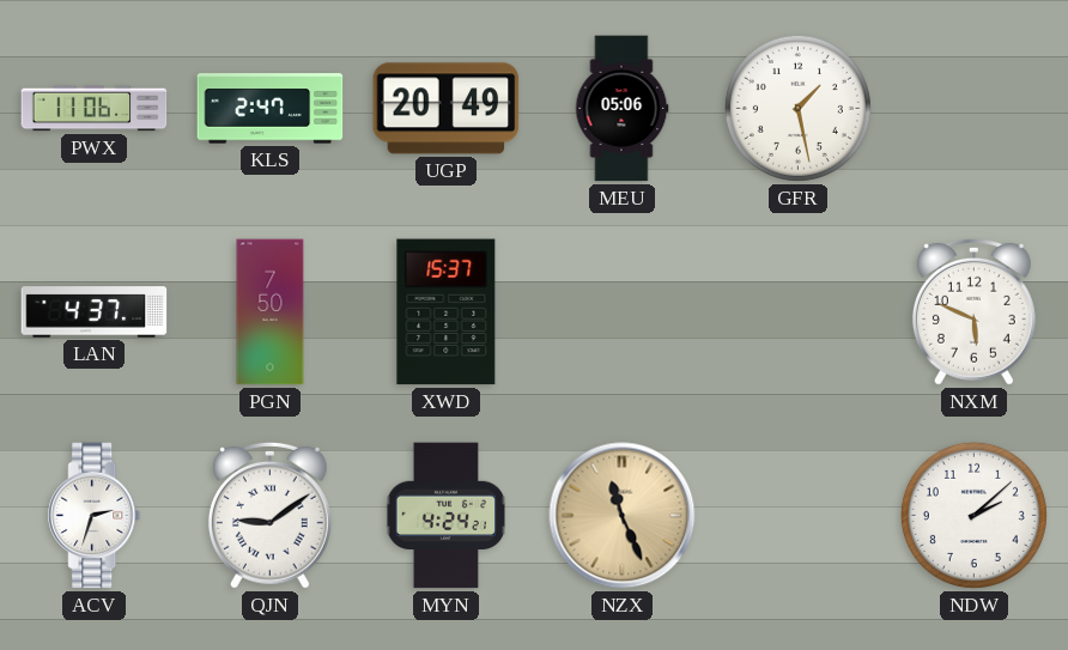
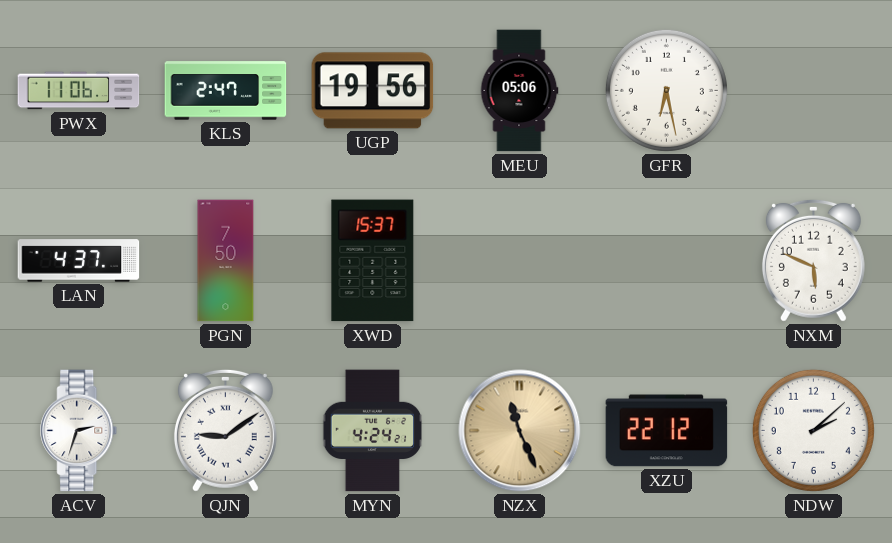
UGP: 20:49 -> 19:56 (373, 91)
GFR: 1:28 -> 6:28 (666, 90)
XZU: none -> 22:12 (667, 431)
